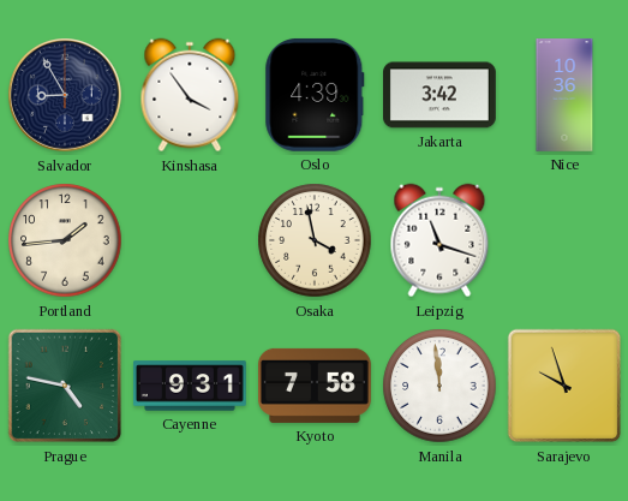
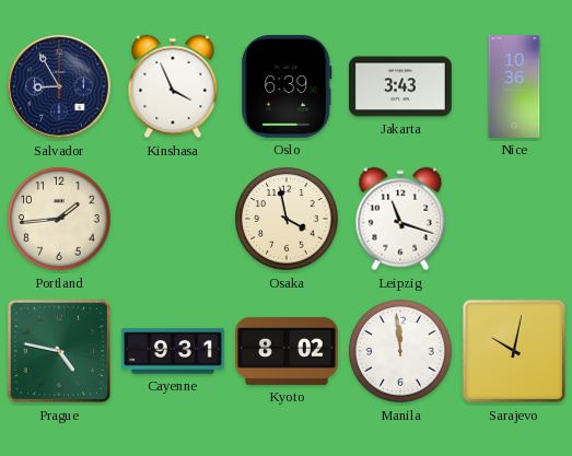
Kinshasa: 3:54 -> 3:56 (173, 86)
Oslo: 4:39 -> 6:39 (287, 86)
Jakarta: 3:42 -> 3:43 (401, 86)
Kyoto: 7:58 -> 8:02 (288, 351)
Sarajevo: 9:57 -> 10:02 (514, 351)
